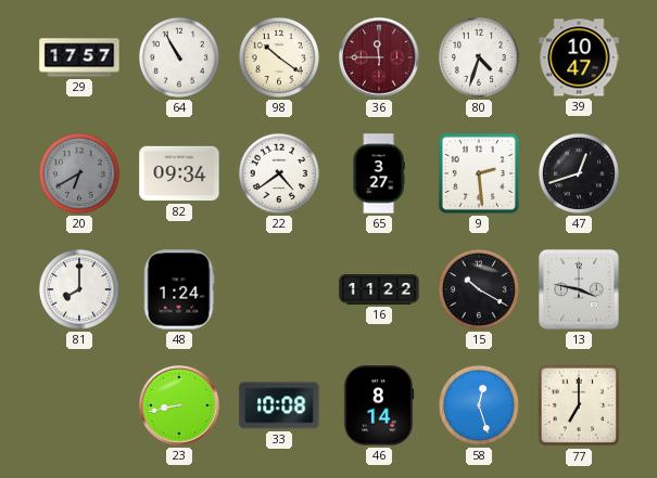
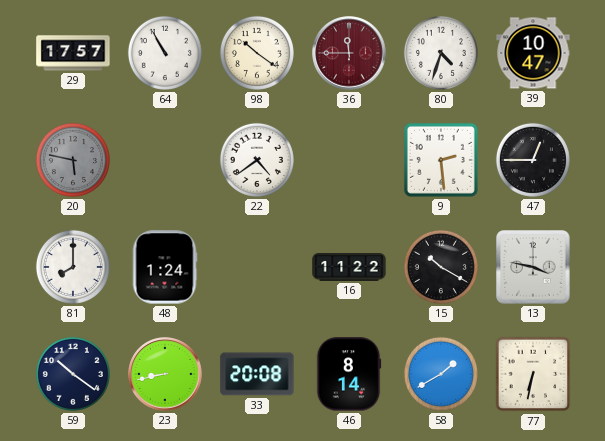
20: 6:40 -> 5:47 (73, 160)
82: 09:34 -> none (179, 173)
65: 3:27 -> none (379, 173)
47: 12:42 -> 12:45 (533, 160)
59: none -> 10:21 (73, 374)
33: 10:08 -> 20:08 (257, 374)
58: 12:27 -> 1:40 (441, 374)
77: 7:00 -> 6:32 (533, 374)
